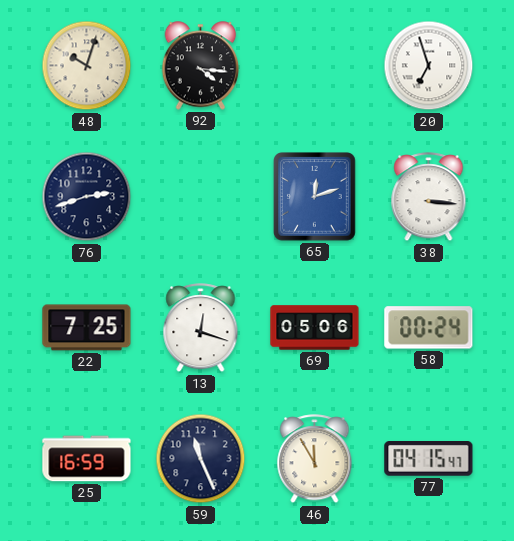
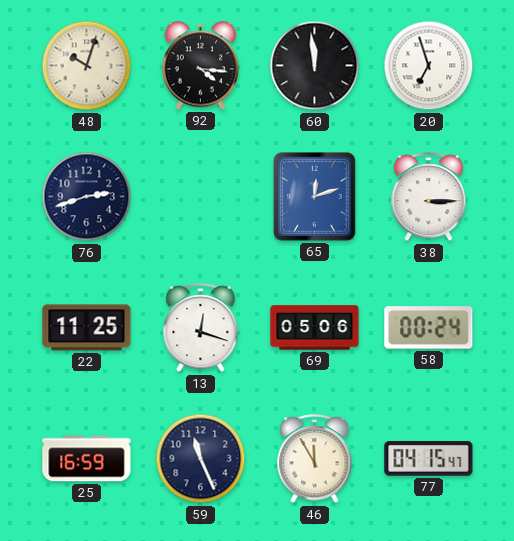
60: none -> 11:59 (315, 66)
38: 3:16 -> 3:15 (429, 197)
22: 7:25 -> 11:25 (87, 328)
